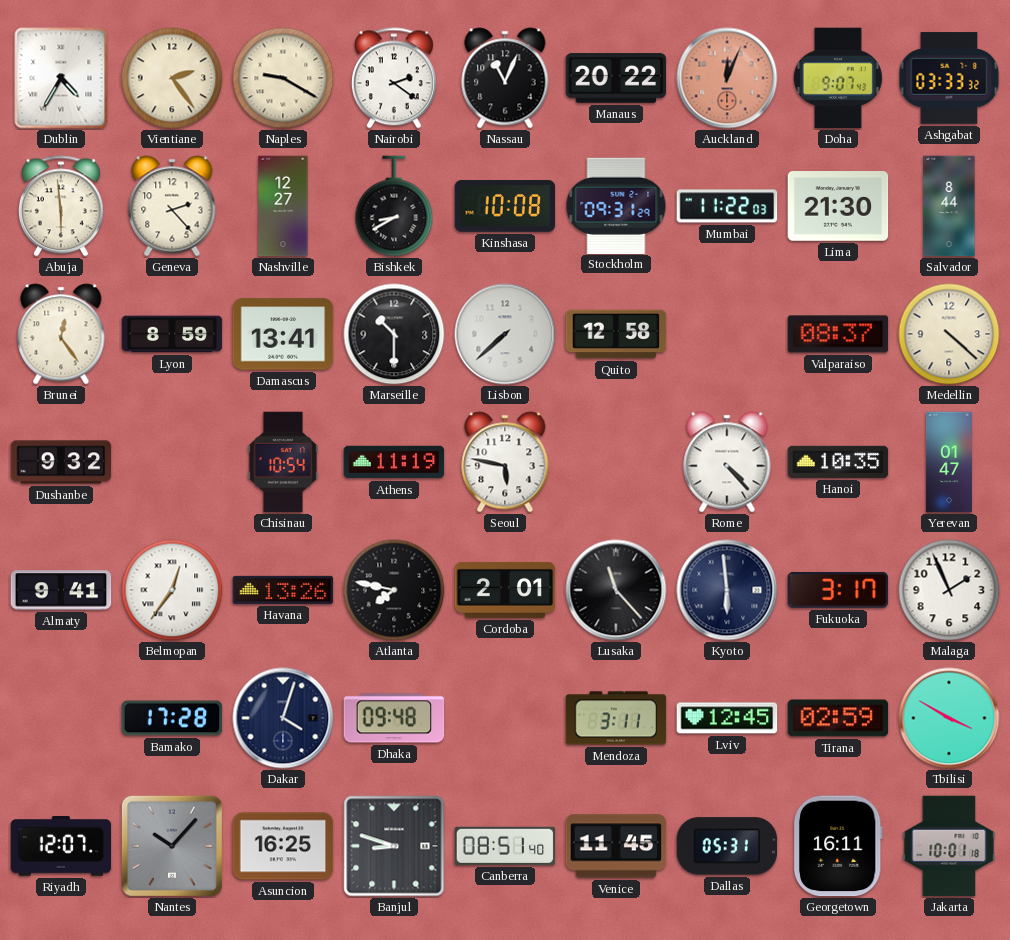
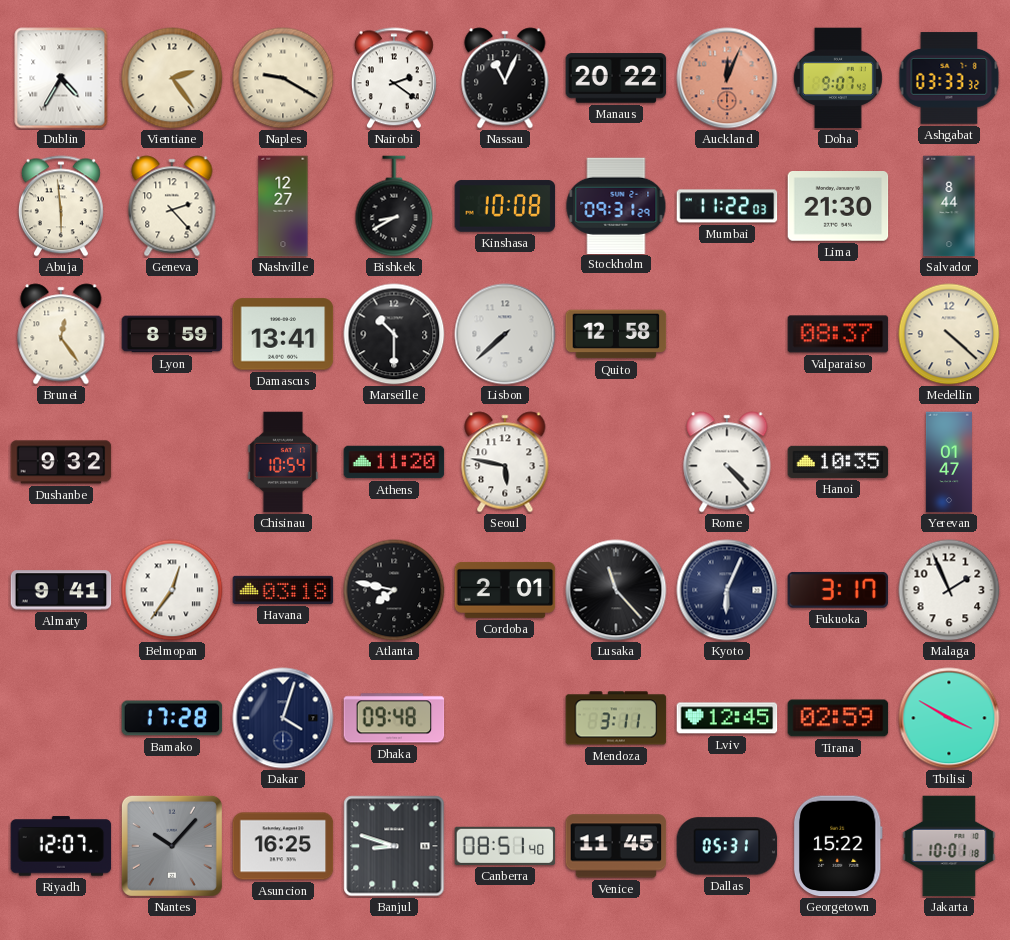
Athens: 11:19 -> 11:20 (394, 462)
Havana: 13:26 -> 03:18 (283, 590)
Kyoto: 5:59 -> 6:04 (727, 590)
Georgetown: 16:11 -> 15:22 (838, 846)
